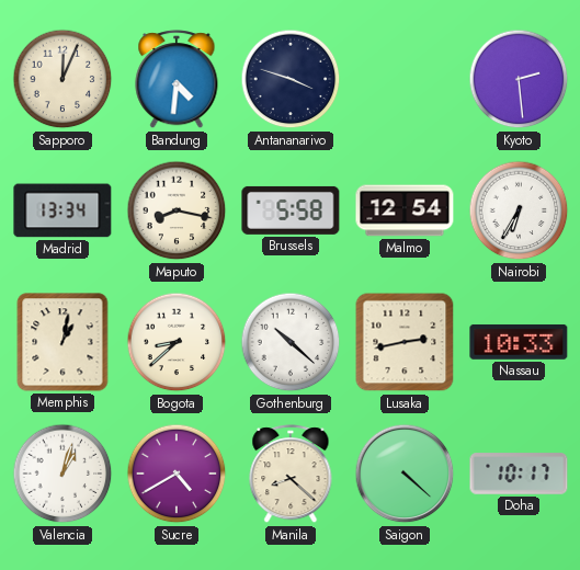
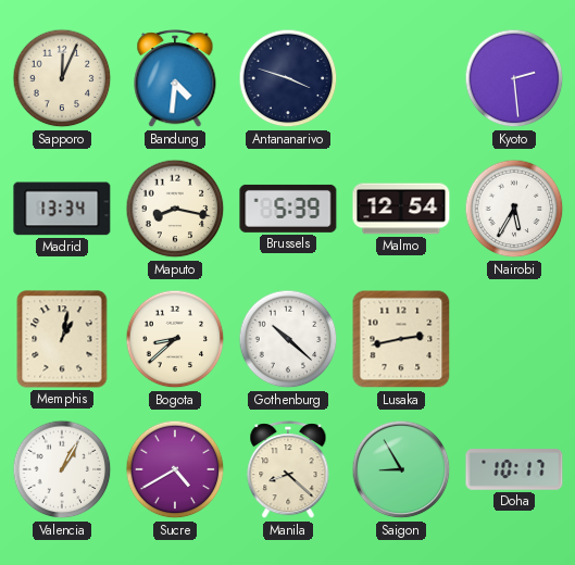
Brussels: 5:58 -> 5:39 (288, 209)
Nairobi: 6:35 -> 5:35 (514, 209)
Nassau: 10:33 -> none (519, 342)
Valencia: 1:03 -> 1:05 (62, 469)
Saigon: 4:22 -> 8:55 (401, 469)
